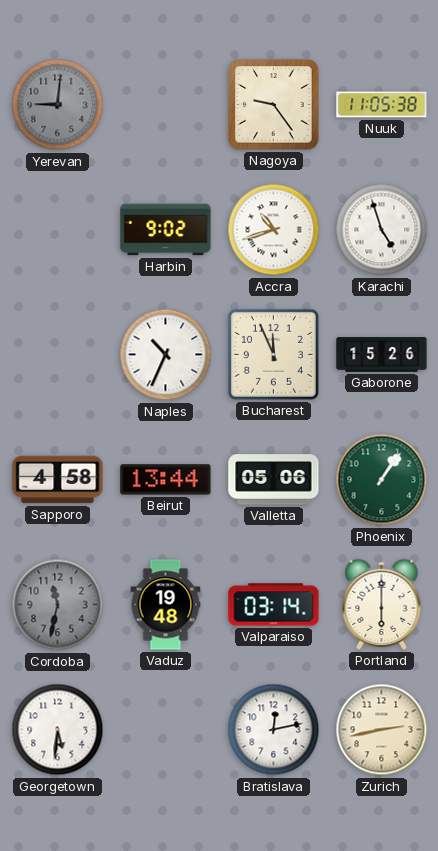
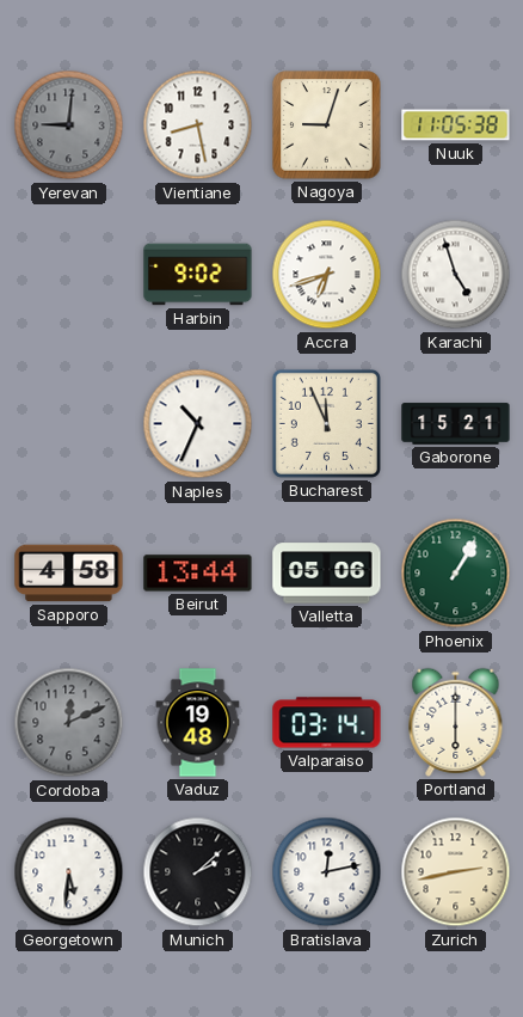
Vientiane: none -> 8:28 (198, 125)
Nagoya: 9:24 -> 9:03 (327, 125)
Accra: 10:42 -> 6:42 (327, 275)
Gaborone: 15:26 -> 15:21 (456, 424)
Phoenix: 1:06 -> 1:05 (456, 574)
Cordoba: 11:32 -> 12:11 (69, 723)
Munich: none -> 2:08 (198, 872)
